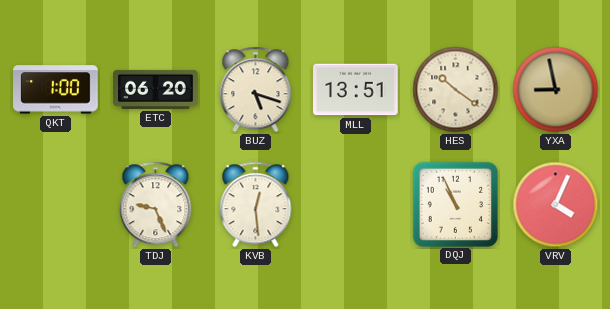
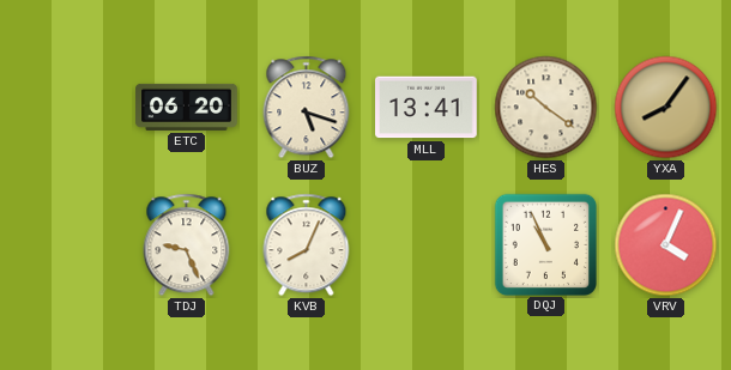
QKT: 1:00 -> none (56, 90)
MLL: 13:51 -> 13:41 (427, 108)
YXA: 8:58 -> 8:06 (666, 108)
KVB: 12:29 -> 8:04 (307, 245)
